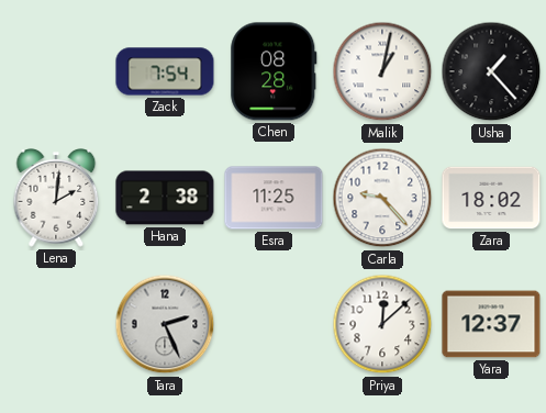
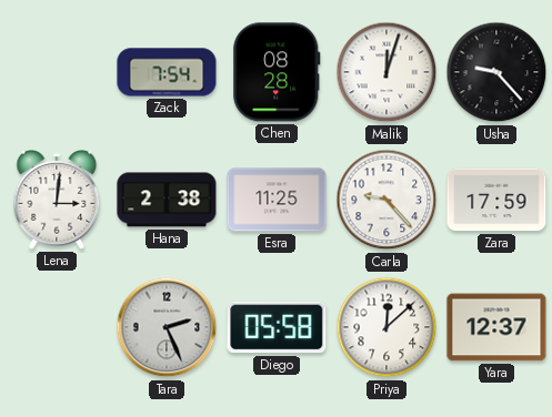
Malik: 1:02 -> 12:03 (387, 72)
Usha: 1:23 -> 9:23 (496, 72)
Lena: 2:01 -> 3:01 (57, 200)
Zara: 18:02 -> 17:59 (496, 200)
Diego: none -> 05:58 (277, 327)
